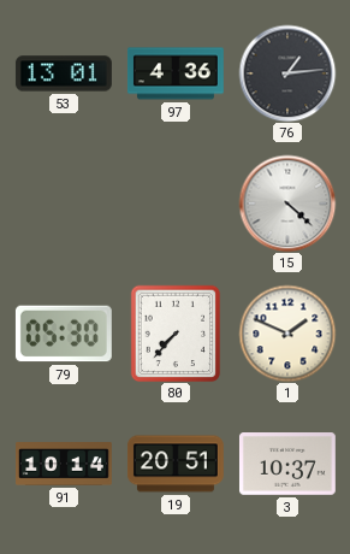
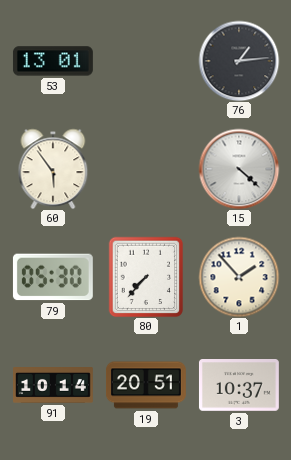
97: 4:36 -> none (176, 73)
60: none -> 5:54 (53, 169)
1: 1:49 -> 1:53 (239, 277)
